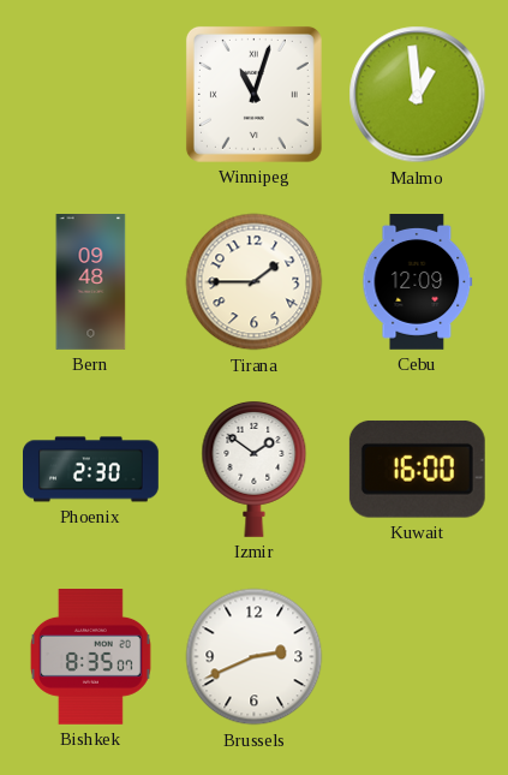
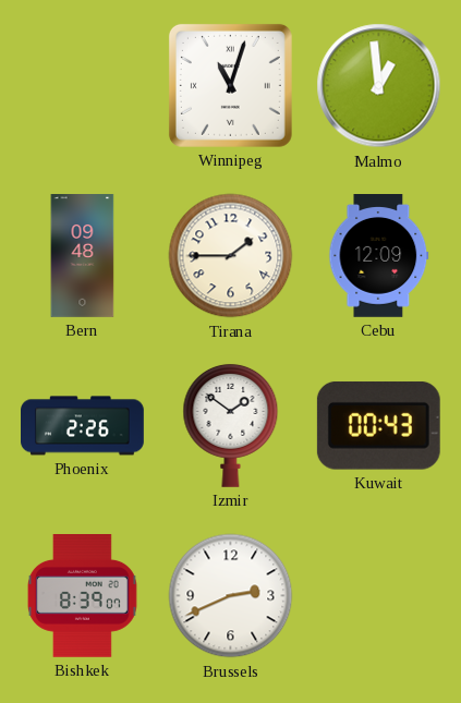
Phoenix: 2:30 -> 2:26 (83, 426)
Kuwait: 16:00 -> 00:43 (378, 425)
Bishkek: 8:35 -> 8:39 (82, 596)
